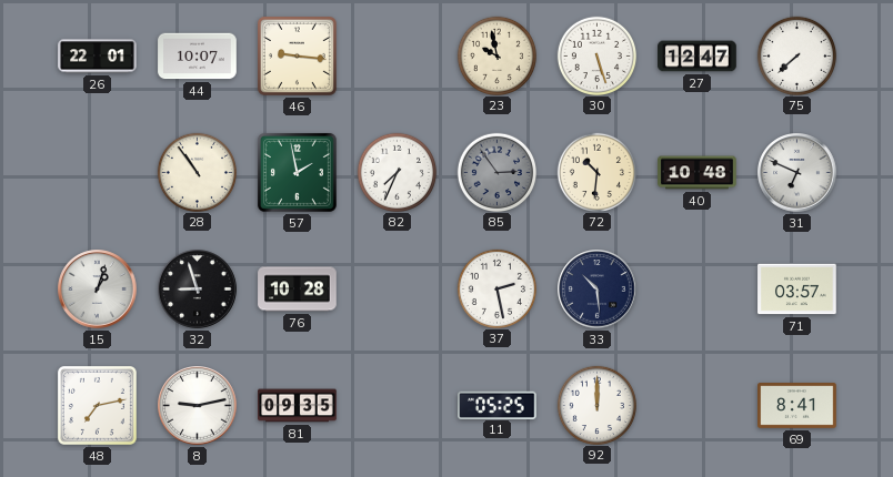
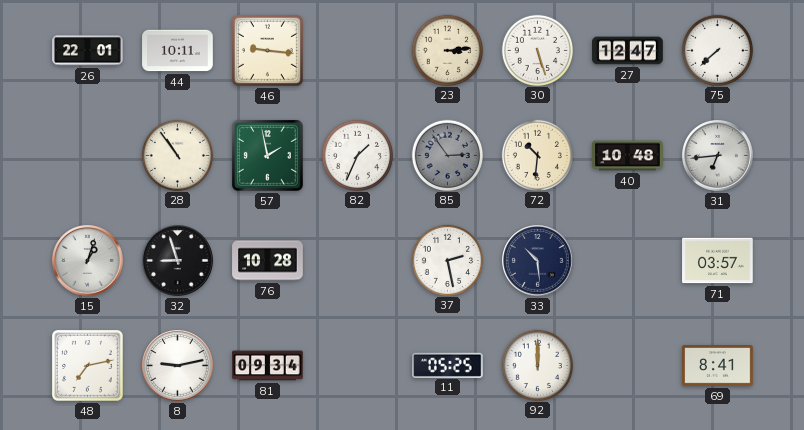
44: 10:07 -> 10:11 (178, 51)
23: 9:58 -> 3:14 (447, 50)
82: 7:34 -> 1:34 (357, 155)
31: 6:49 -> 6:44 (718, 156)
81: 09:35 -> 09:34 (268, 366)
